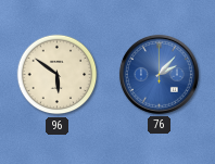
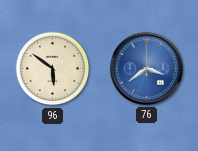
76: 2:07 -> 3:39 (146, 68)
